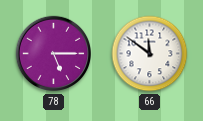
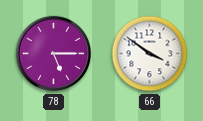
66: 11:51 -> 3:51 (150, 54)
